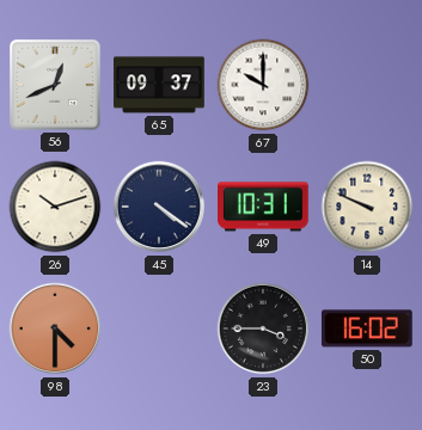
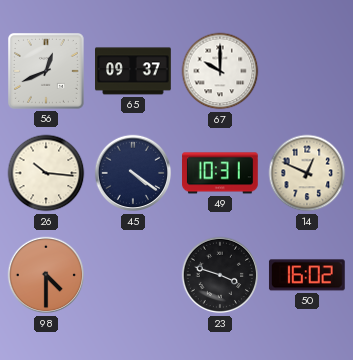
26: 10:12 -> 10:16 (46, 173)
14: 9:49 -> 12:49 (307, 173)
23: 3:45 -> 3:48 (220, 275)
